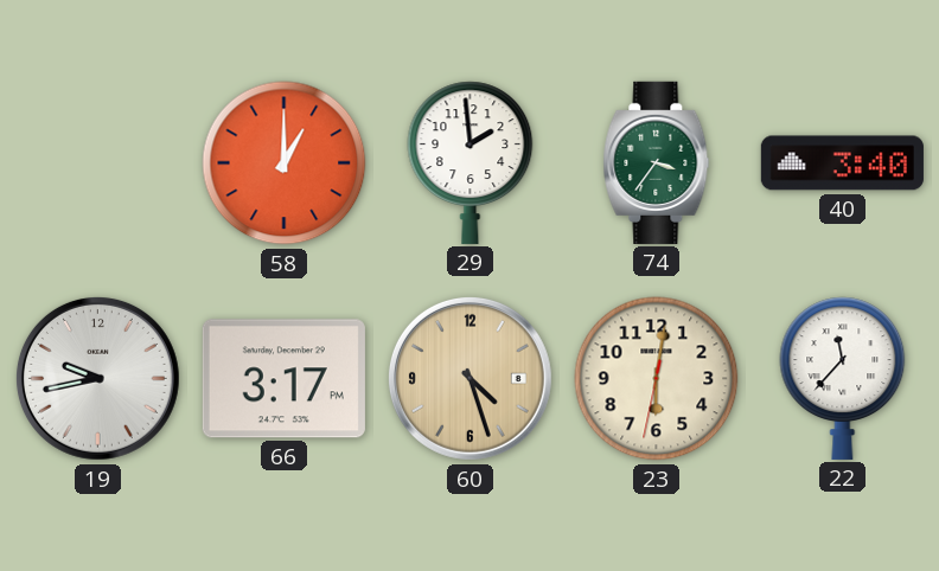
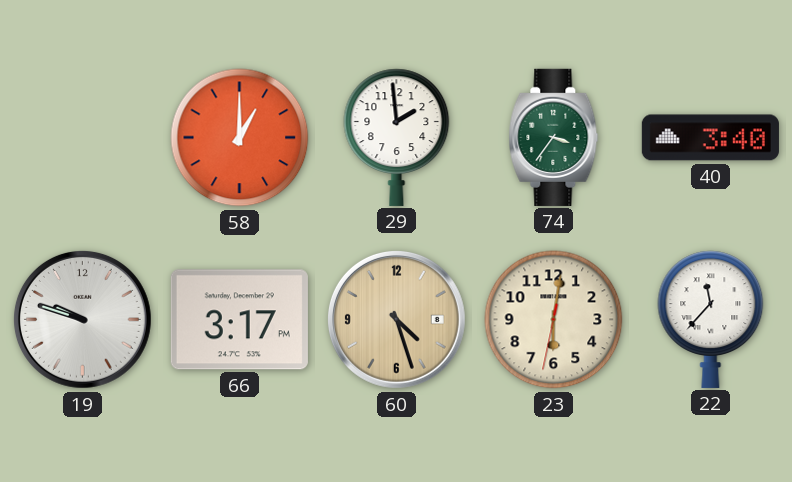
19: 9:43 -> 9:48 (82, 319)
